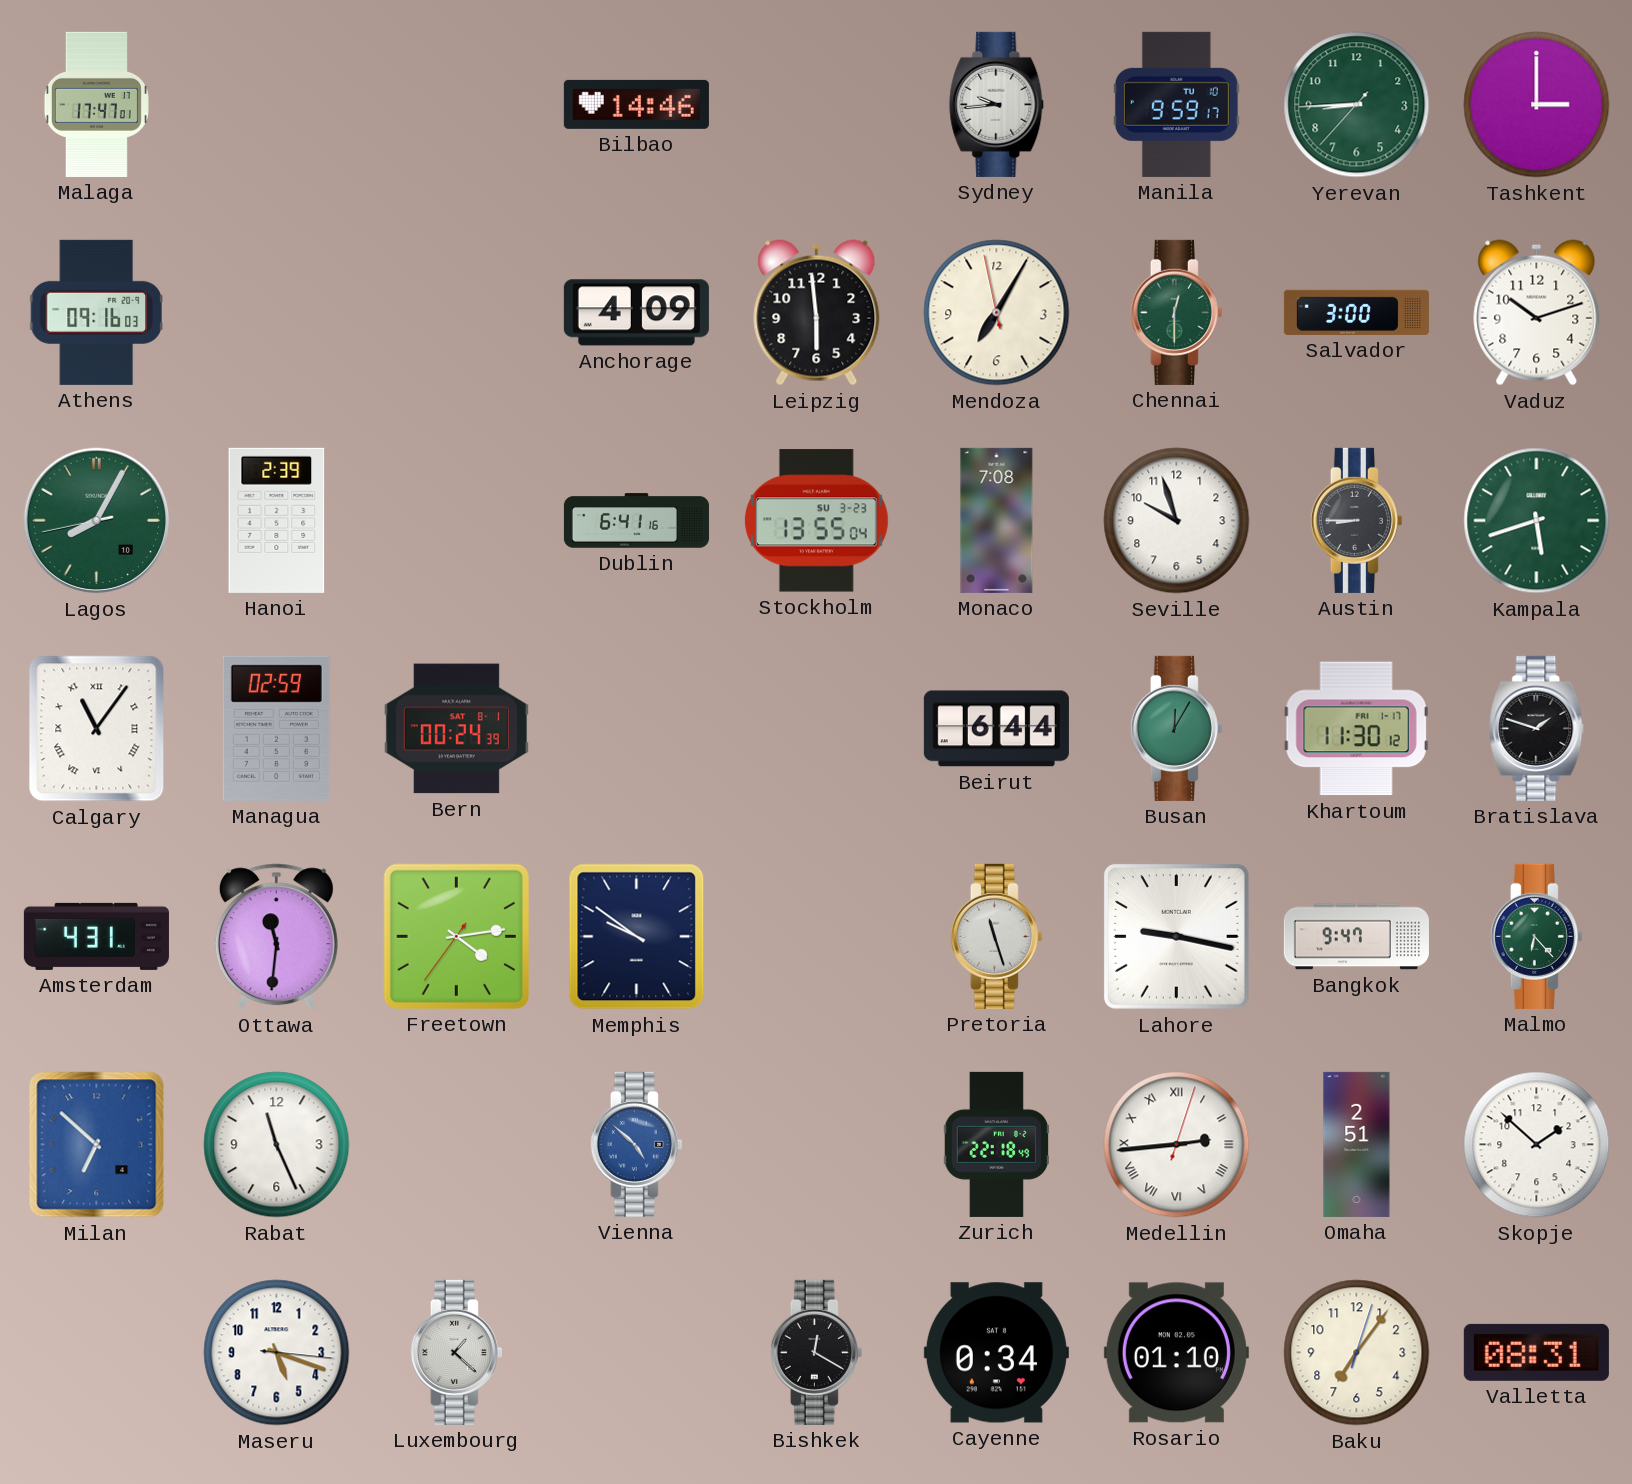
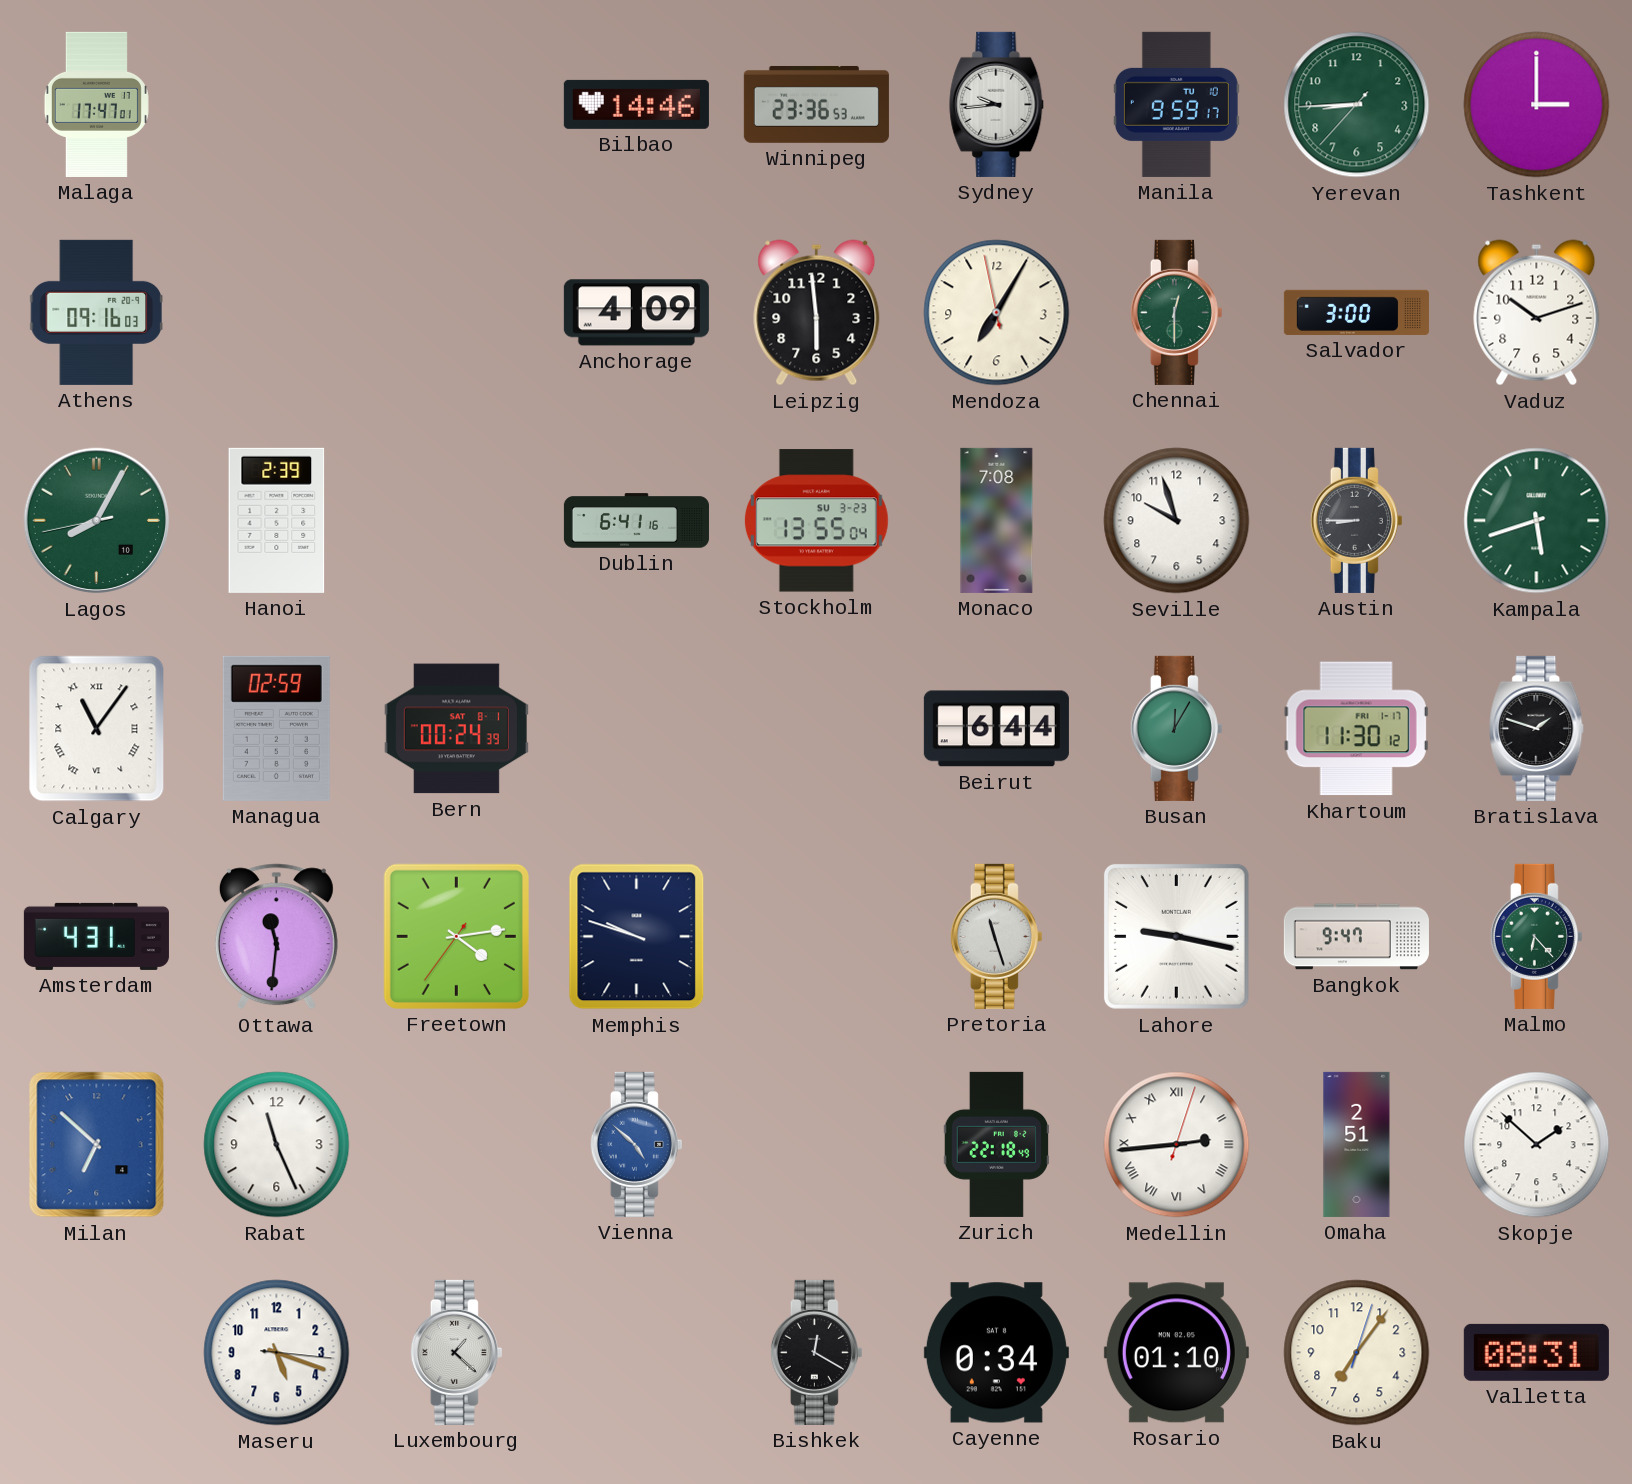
Winnipeg: none -> 23:36 (816, 104)
Memphis: 9:51 -> 9:48 (637, 937)
